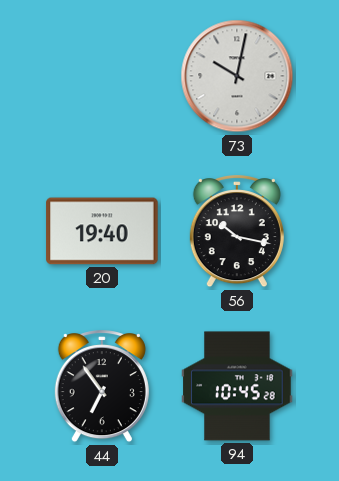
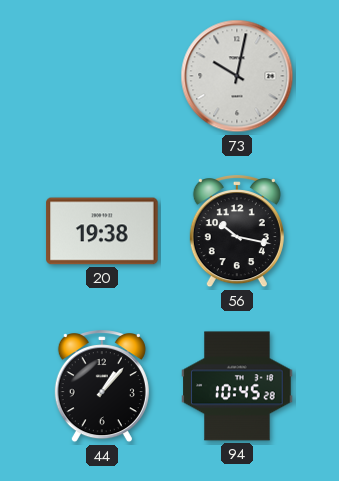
20: 19:40 -> 19:38 (102, 231)
44: 6:54 -> 1:07 (102, 387)
